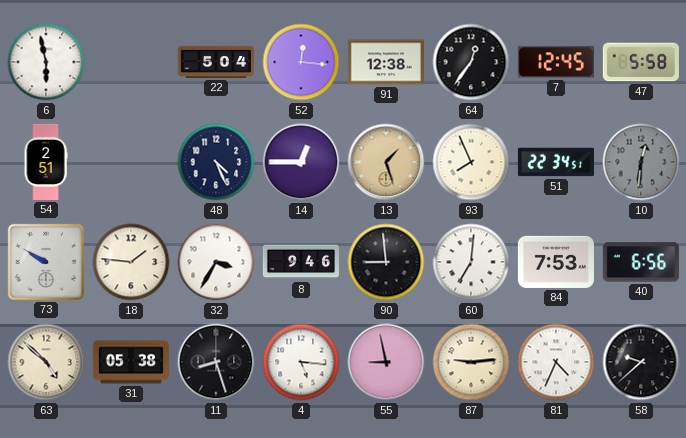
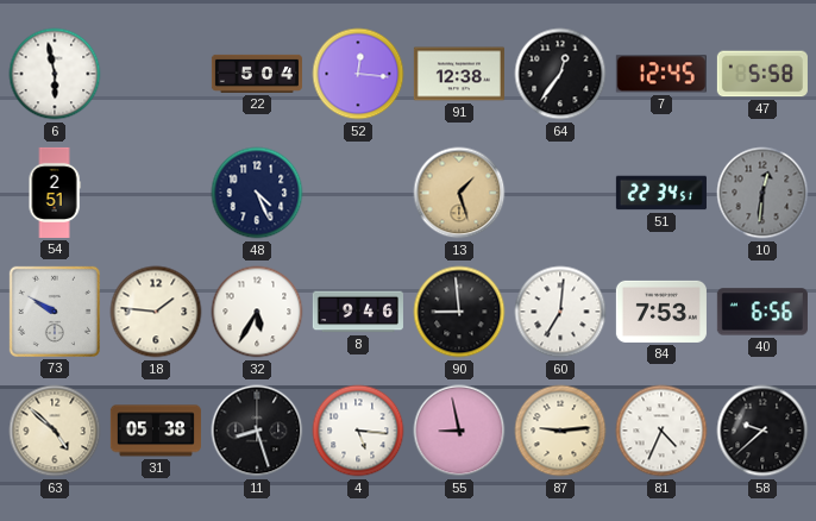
14: 12:45 -> none (301, 162)
93: 7:56 -> none (471, 162)
32: 3:35 -> 5:35 (257, 312)
